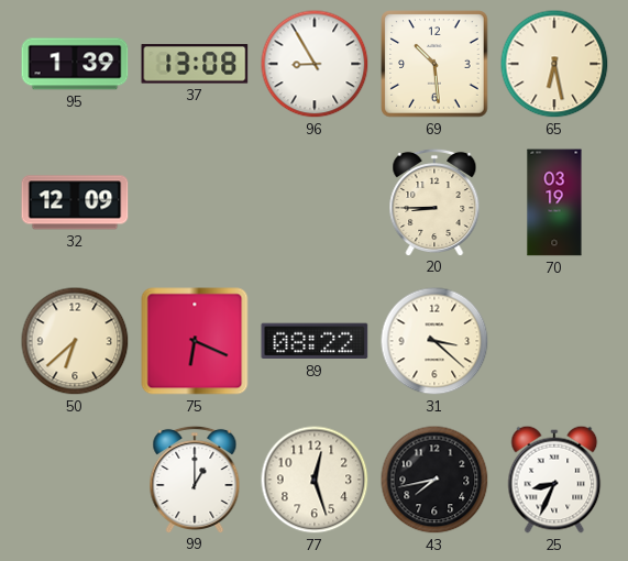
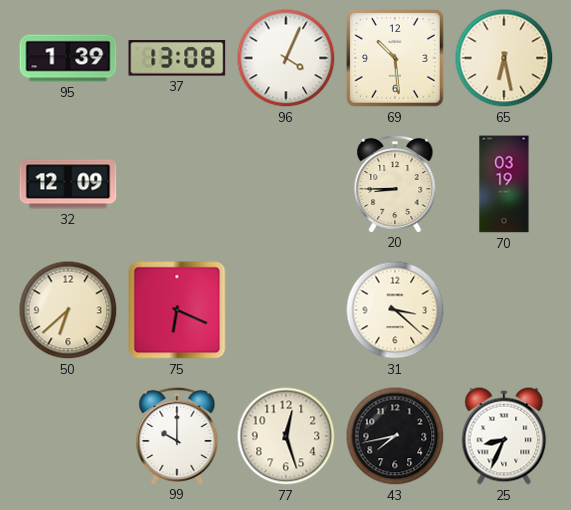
96: 8:55 -> 4:04 (286, 58)
89: 08:22 -> none (315, 341)
99: 1:00 -> 10:00 (177, 435)
